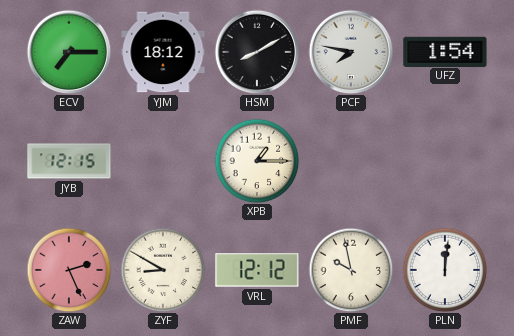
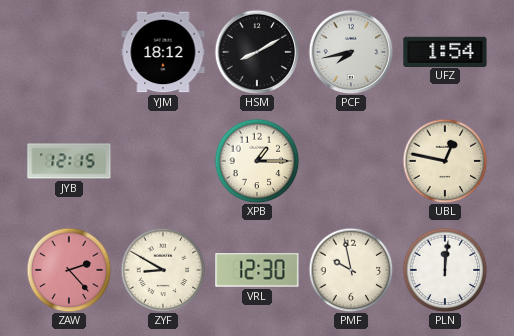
ECV: 7:15 -> none (69, 52)
PCF: 7:47 -> 7:43 (351, 52)
UBL: none -> 12:47 (445, 161)
ZAW: 2:26 -> 2:23 (69, 270)
VRL: 12:12 -> 12:30 (257, 270)
